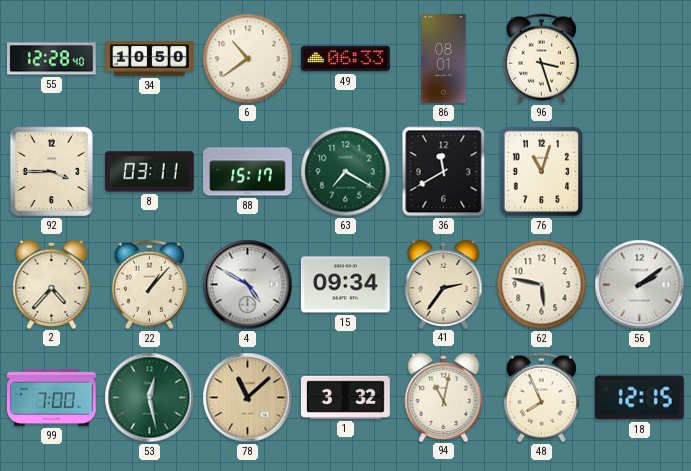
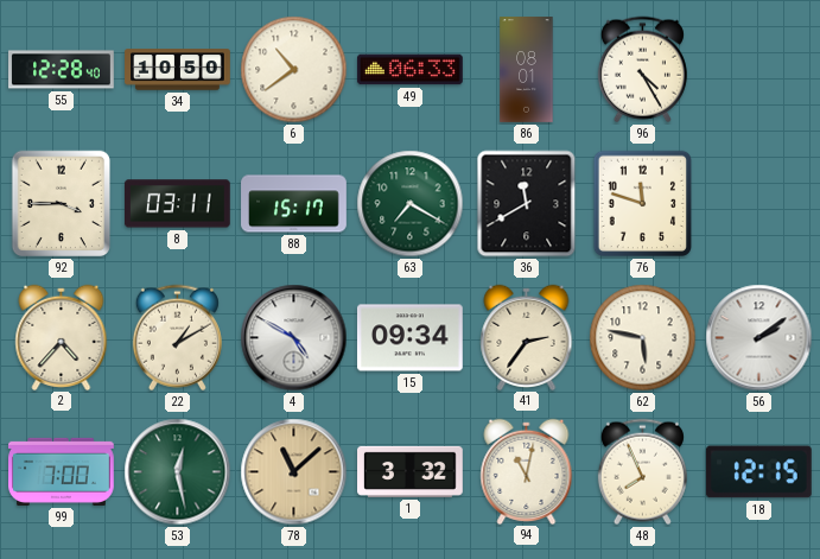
96: 3:27 -> 4:25 (642, 70)
76: 11:03 -> 11:48 (642, 204)
22: 1:07 -> 1:10 (177, 338)
